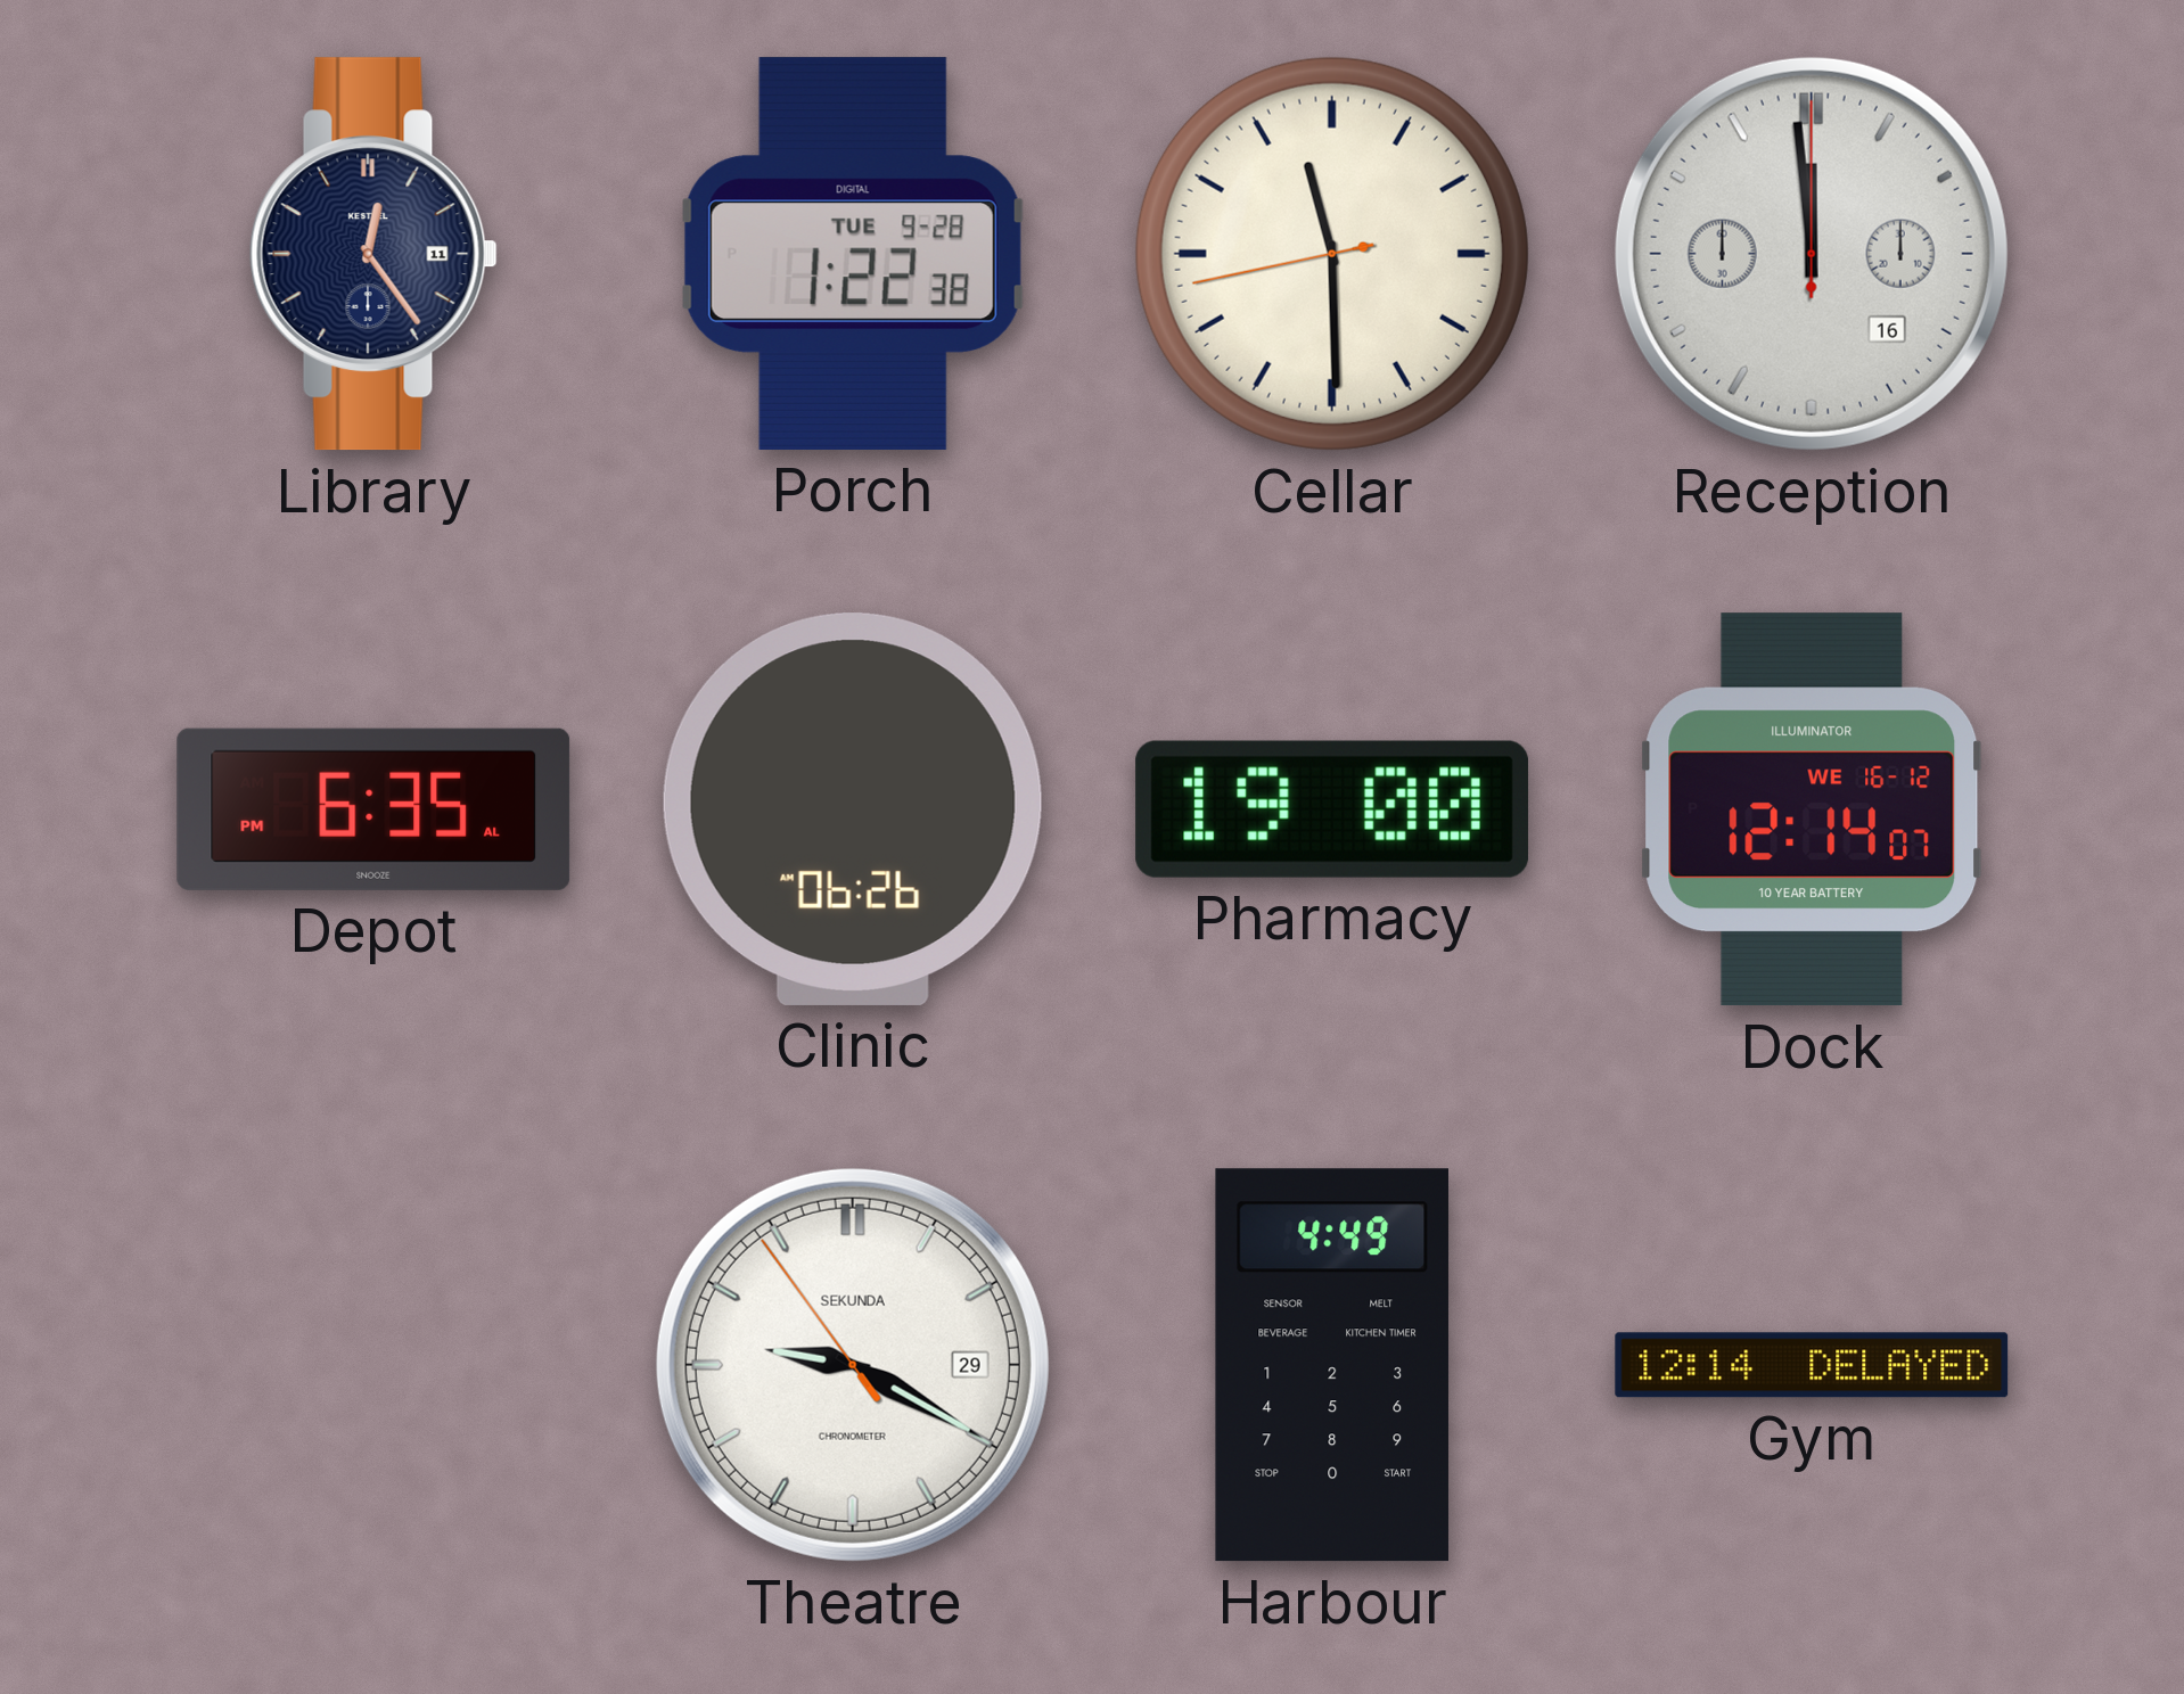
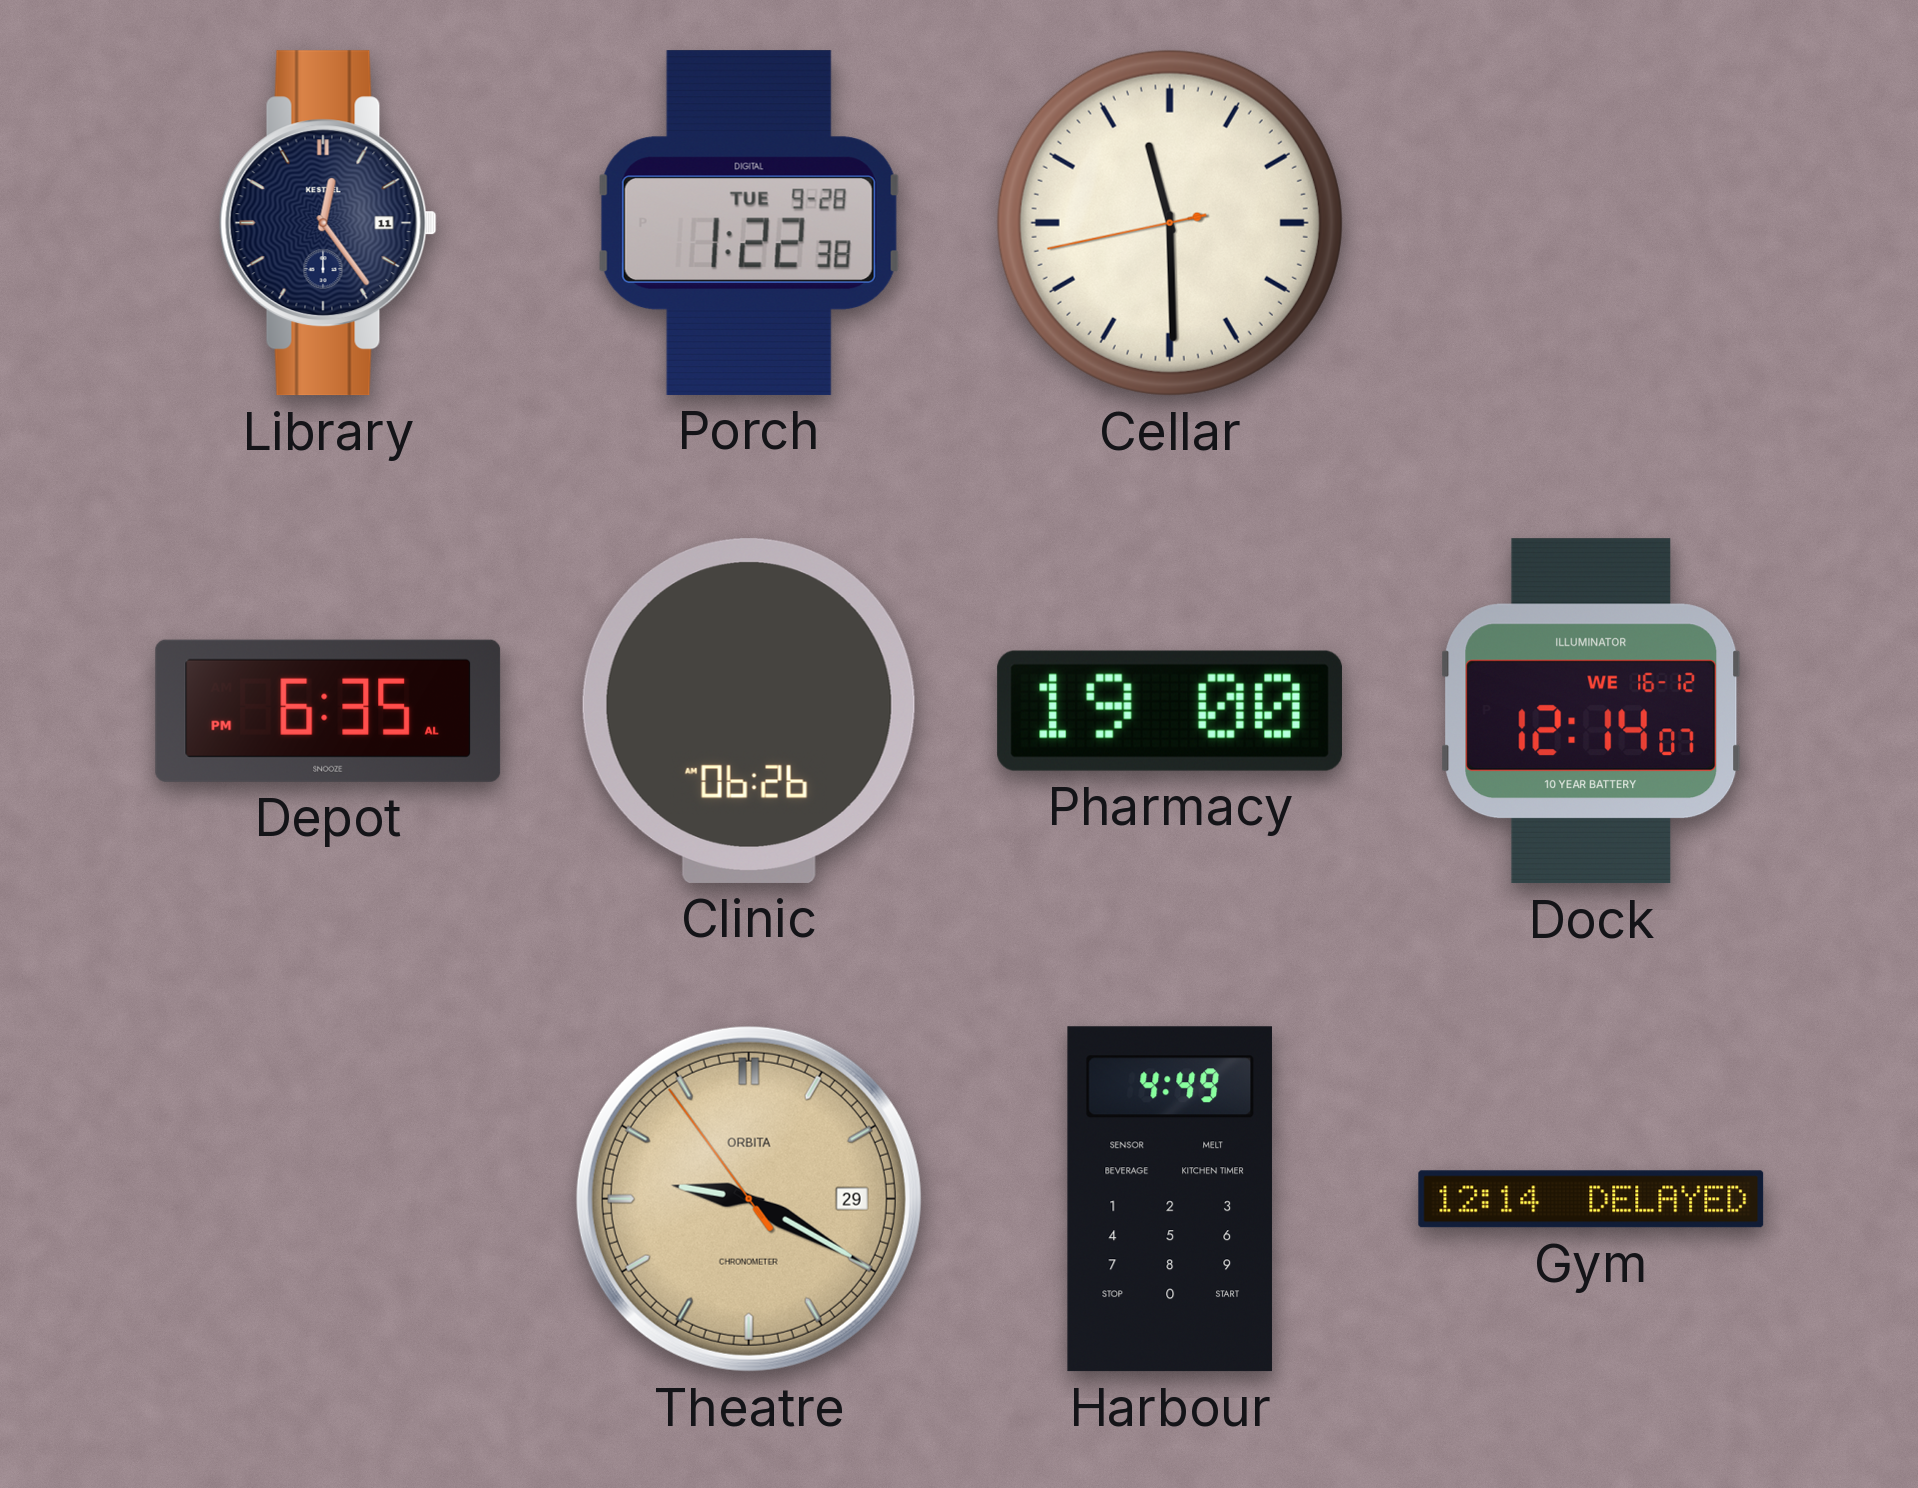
Reception: 11:59 -> none (1812, 254)
Theatre dial: white -> champagne (749, 1199)
Theatre brand: SEKUNDA -> ORBITA (749, 1199)
